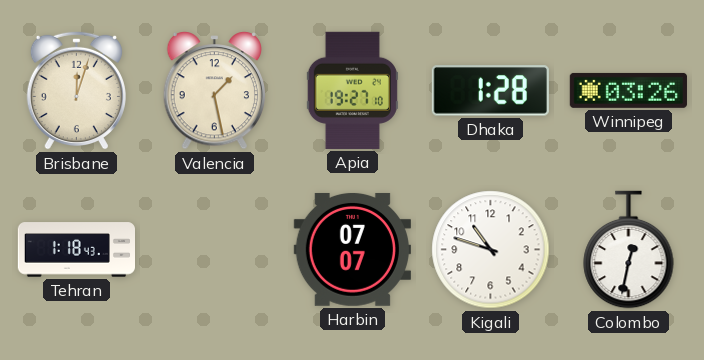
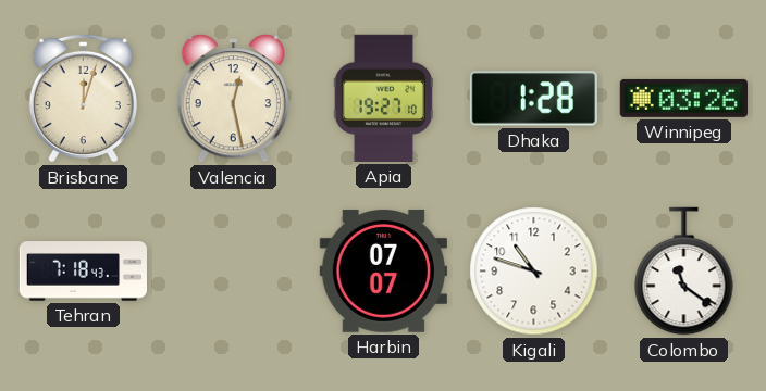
Valencia: 1:28 -> 12:28 (233, 99)
Tehran: 1:18 -> 7:18 (83, 272)
Colombo: 12:32 -> 11:21 (684, 272)
